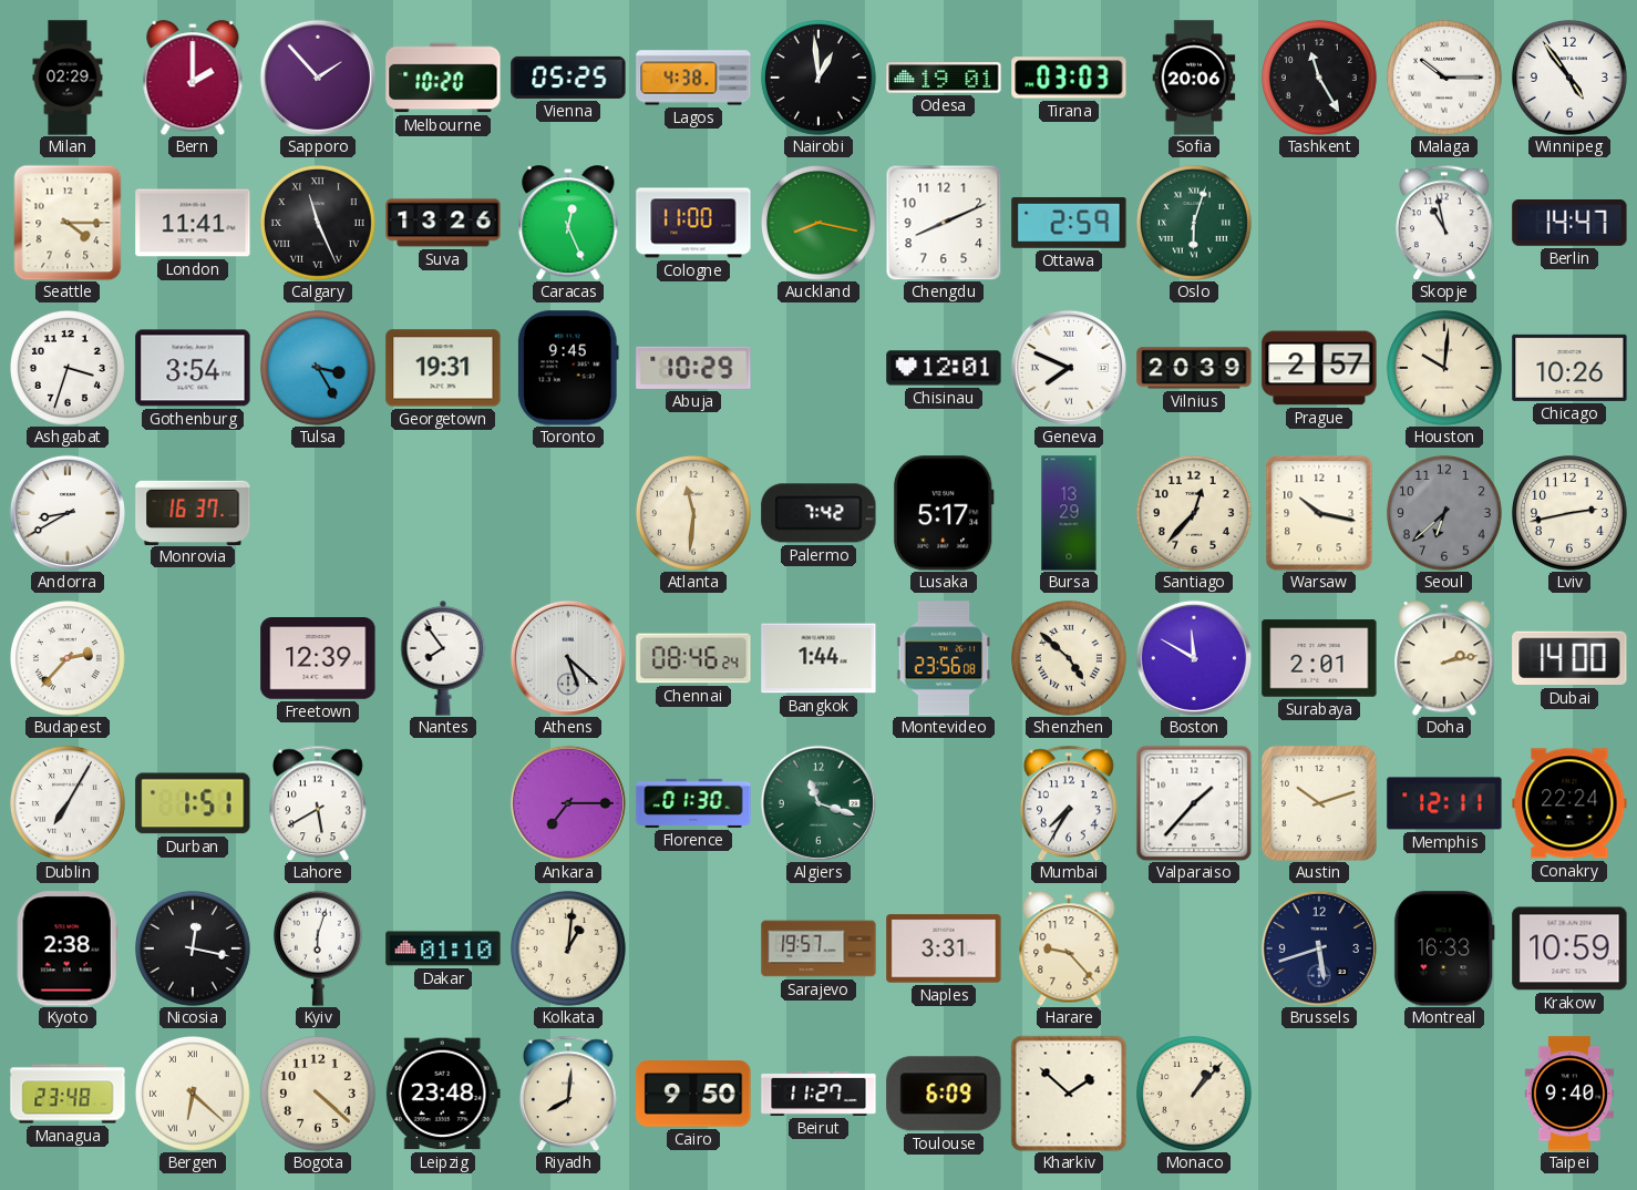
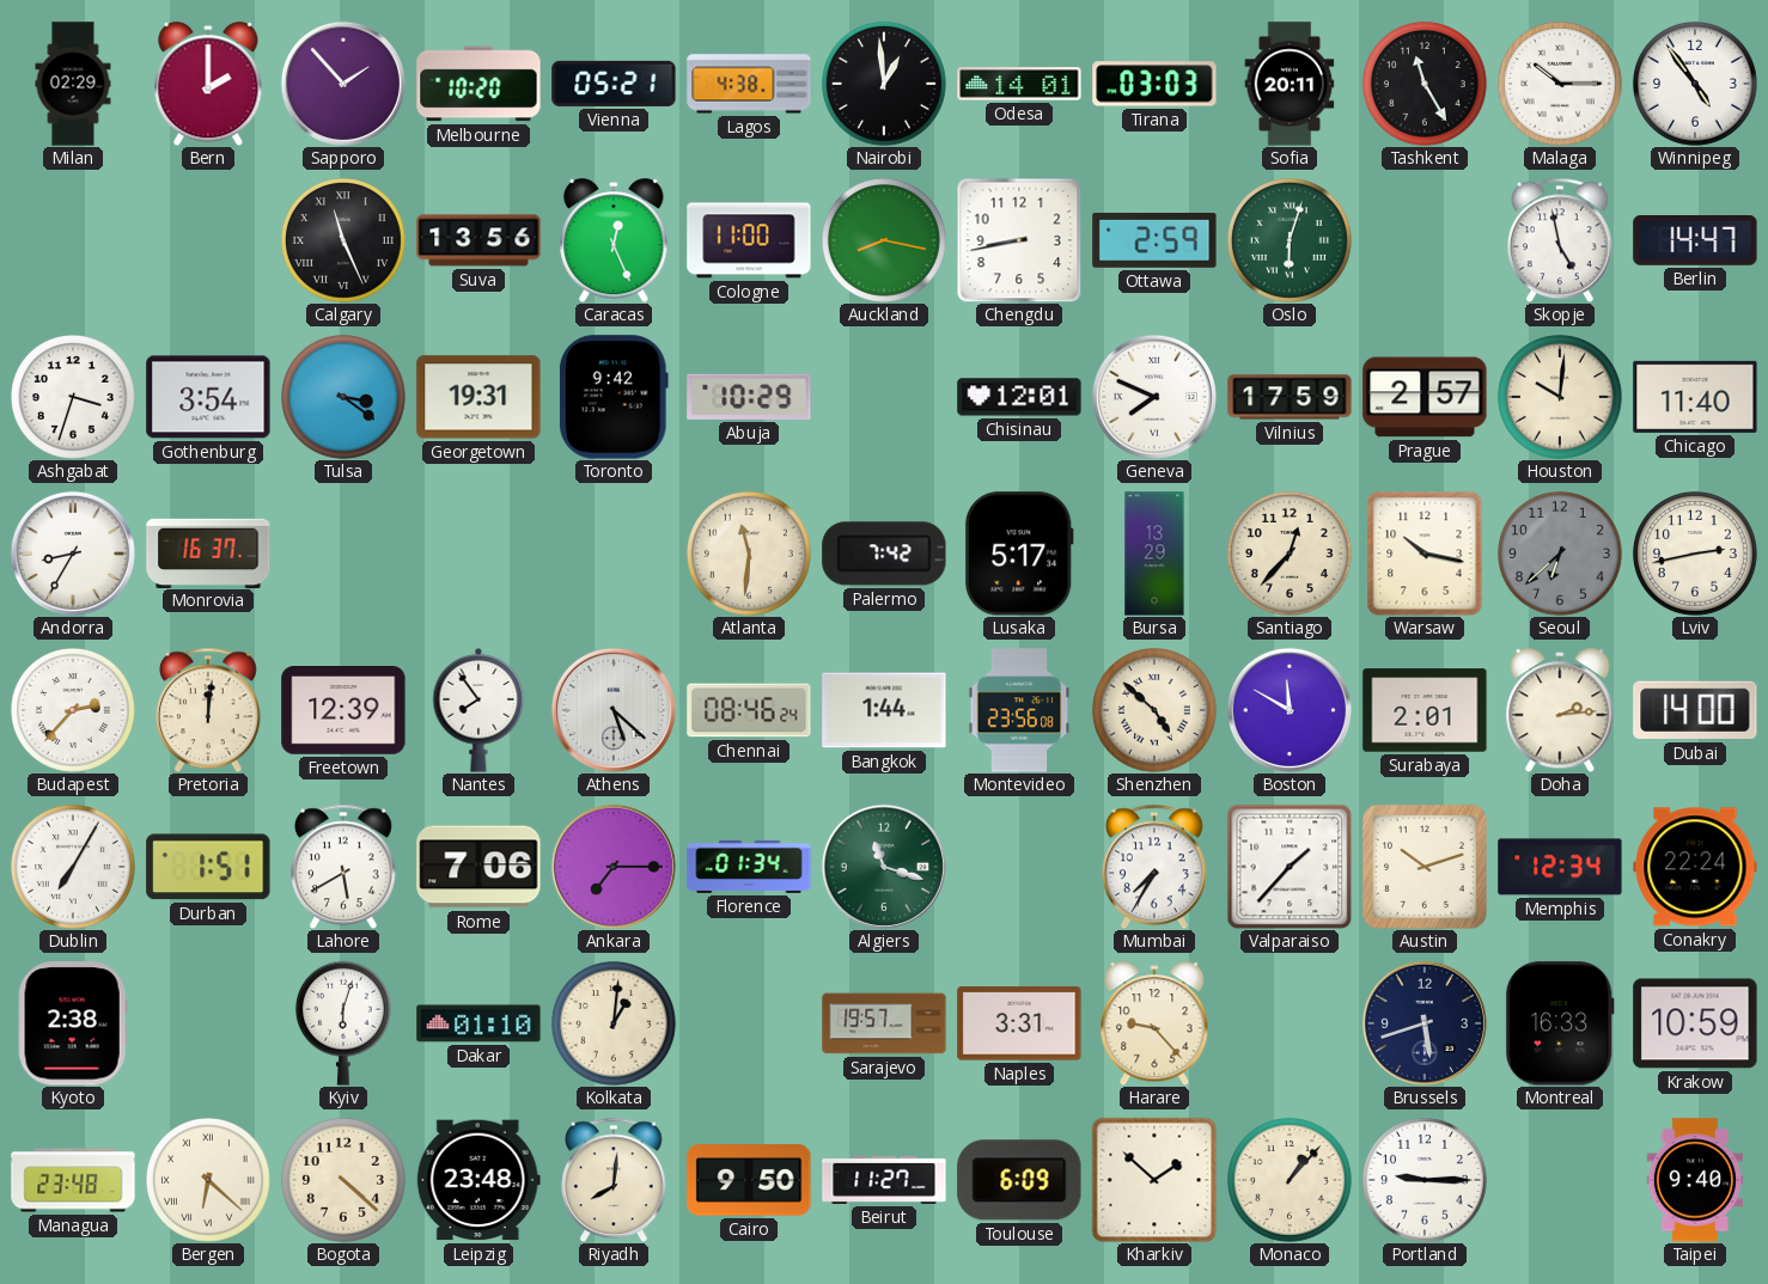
Vienna: 05:25 -> 05:21 (614, 84)
Odesa: 19:01 -> 14:01 (1019, 84)
Sofia: 20:06 -> 20:11 (1290, 84)
Seattle: 4:15 -> none (68, 223)
London: 11:41 -> none (193, 223)
Suva: 13:26 -> 13:56 (478, 240)
Chengdu: 8:11 -> 8:43 (1019, 240)
Skopje: 10:58 -> 4:58 (1561, 240)
Tulsa: 3:25 -> 3:21 (345, 398)
Toronto: 9:45 -> 9:42 (614, 397)
Vilnius: 20:39 -> 17:59 (1290, 397)
Chicago: 10:26 -> 11:40 (1695, 397)
Andorra: 8:40 -> 8:35 (73, 554)
Pretoria: none -> 12:01 (209, 710)
Doha: 2:13 -> 2:14 (1560, 710)
Rome: none -> 7:06 (478, 867)
Florence: 01:30 -> 01:34 (749, 867)
Memphis: 12:11 -> 12:34 (1560, 867)
Nicosia: 12:17 -> none (194, 950)
Portland: none -> 9:15 (1426, 1181)
